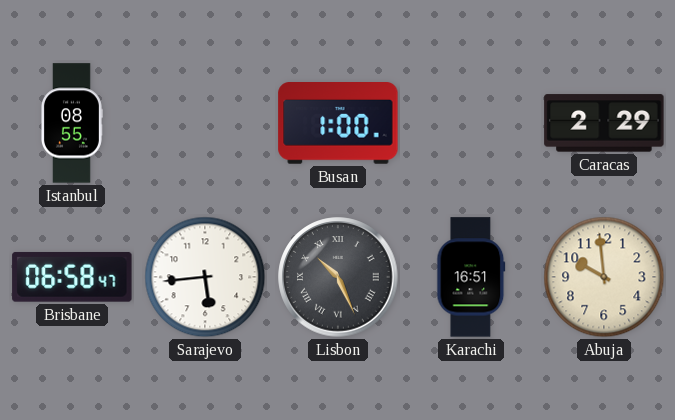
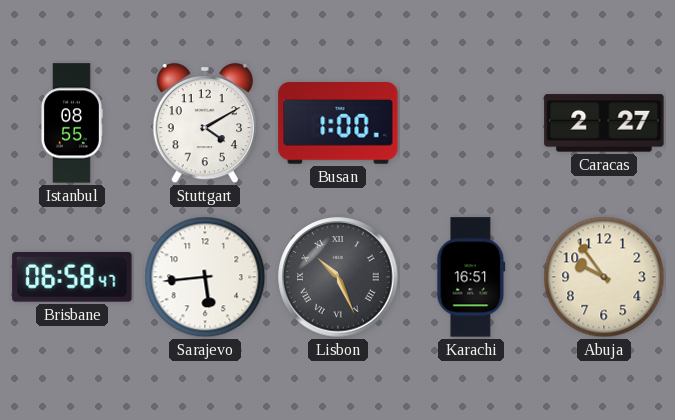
Stuttgart: none -> 4:10 (204, 123)
Caracas: 2:29 -> 2:27 (604, 123)
Abuja: 9:59 -> 9:54 (604, 277)
